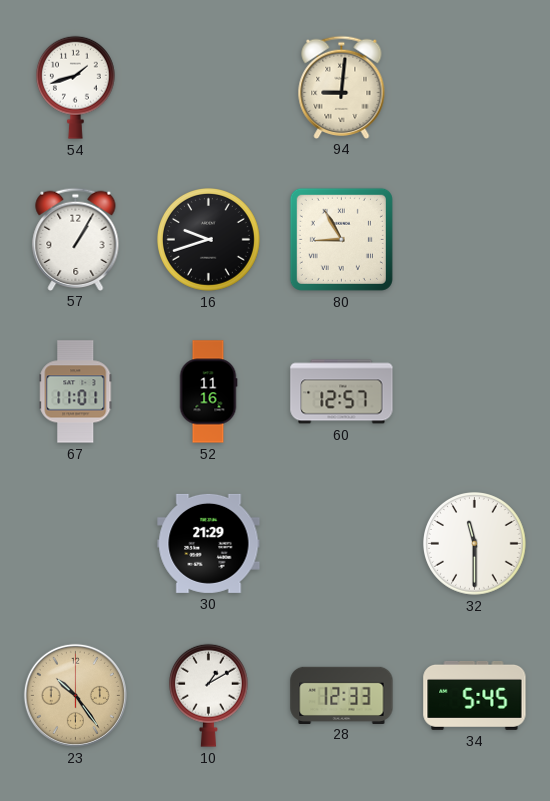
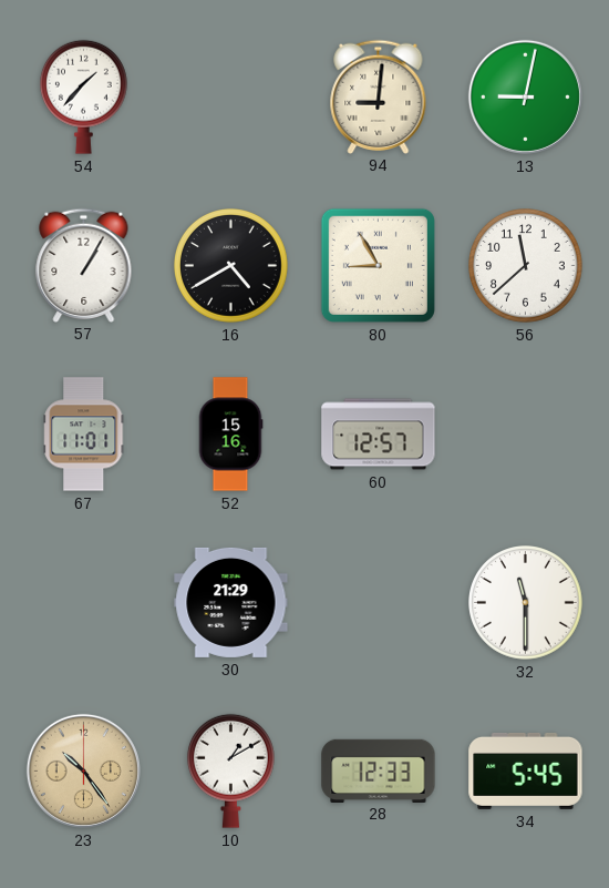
54: 1:42 -> 1:37 (83, 96)
13: none -> 9:02 (525, 96)
16: 9:42 -> 4:40 (231, 266)
56: none -> 11:38 (526, 266)
52: 11:16 -> 15:16 (230, 435)
